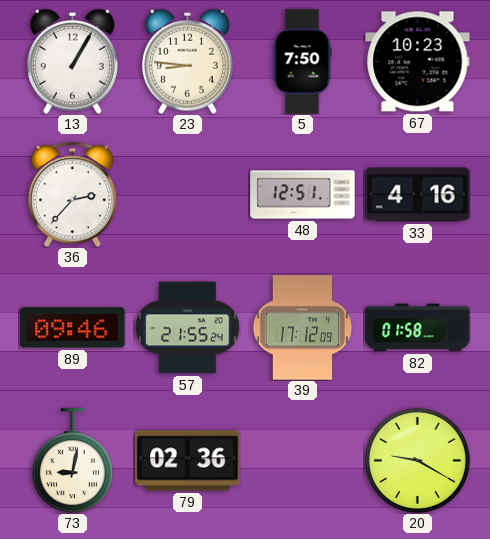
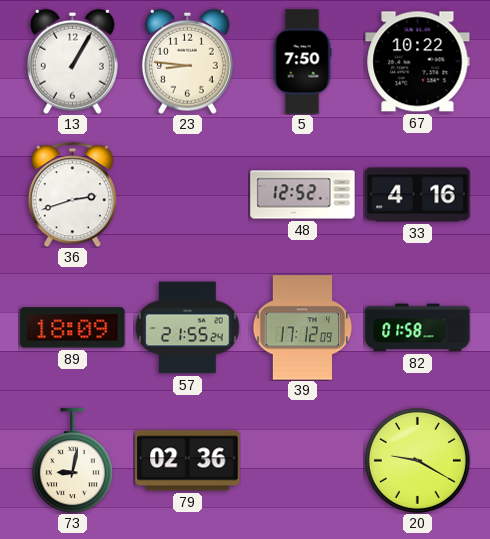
67: 10:23 -> 10:22 (418, 62)
36: 2:37 -> 2:42 (72, 194)
48: 12:51 -> 12:52 (303, 195)
89: 09:46 -> 18:09 (73, 328)
